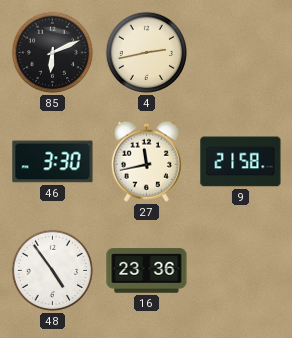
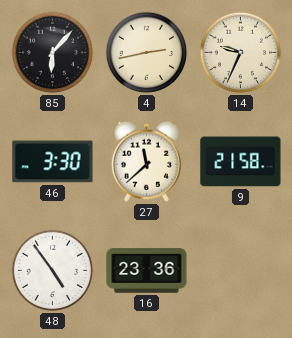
85: 6:11 -> 6:07 (53, 53)
14: none -> 9:34 (241, 53)
27: 11:43 -> 11:38 (146, 161)
